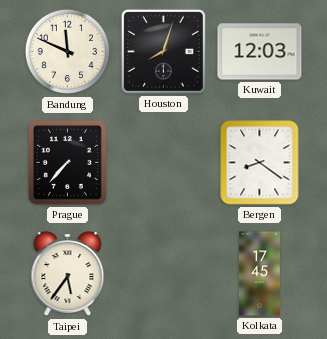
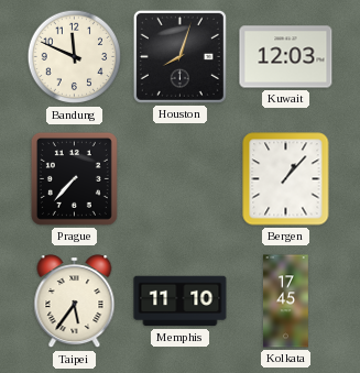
Bergen: 8:21 -> 1:07 (286, 179)
Memphis: none -> 11:10 (181, 301)
